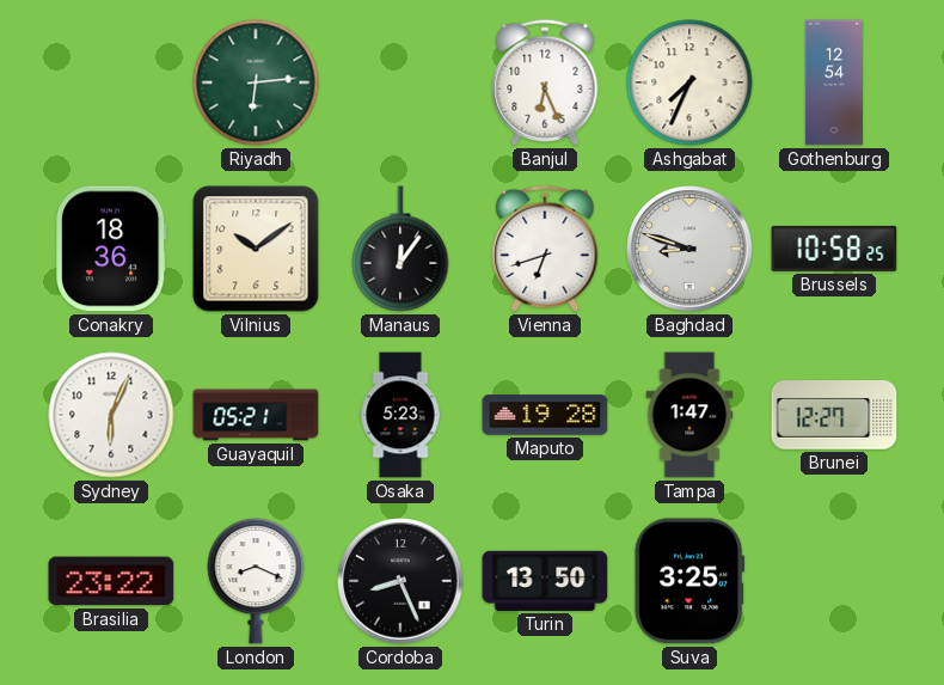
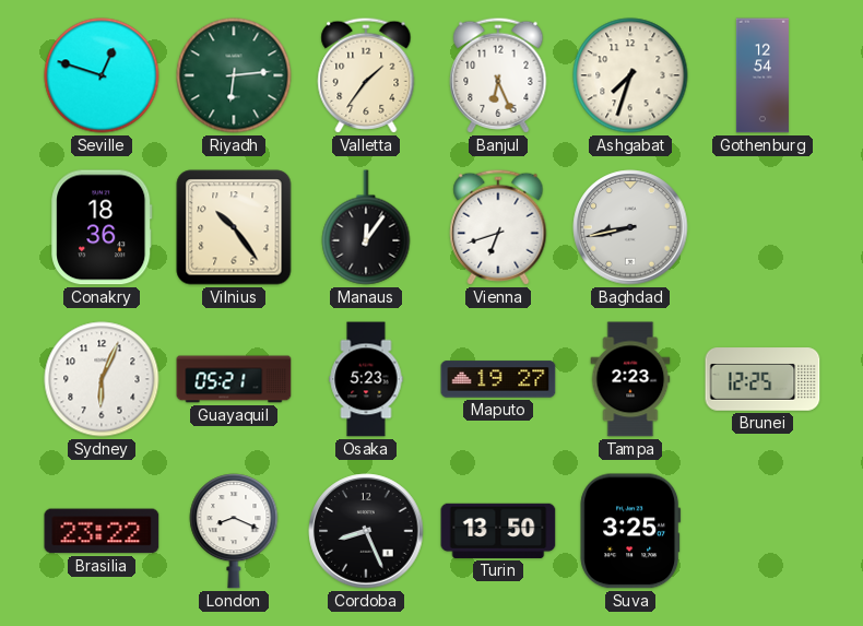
Seville: none -> 12:48 (102, 75)
Valletta: none -> 1:36 (366, 75)
Ashgabat: 7:34 -> 7:33 (630, 75)
Vilnius: 10:09 -> 10:24 (234, 227)
Baghdad: 8:48 -> 8:43 (630, 227)
Brussels: 10:58 -> none (834, 249)
Maputo: 19:28 -> 19:27 (498, 379)
Tampa: 1:47 -> 2:23 (630, 379)
Brunei: 12:27 -> 12:25 (762, 379)
